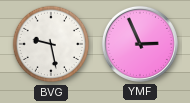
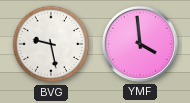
YMF: 2:56 -> 3:59 (140, 44)
